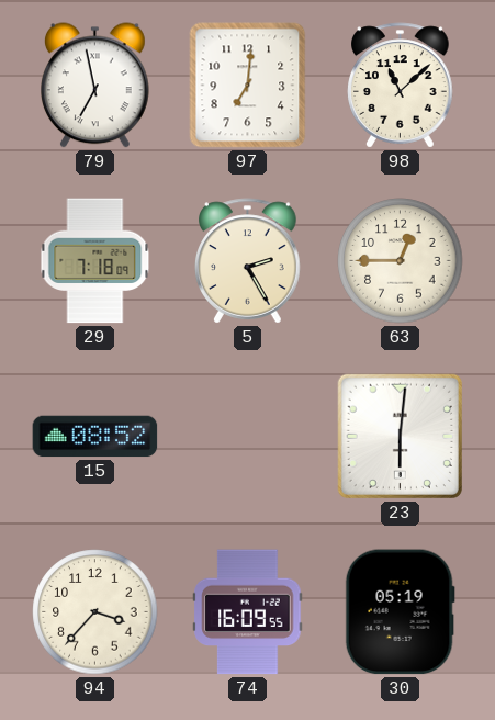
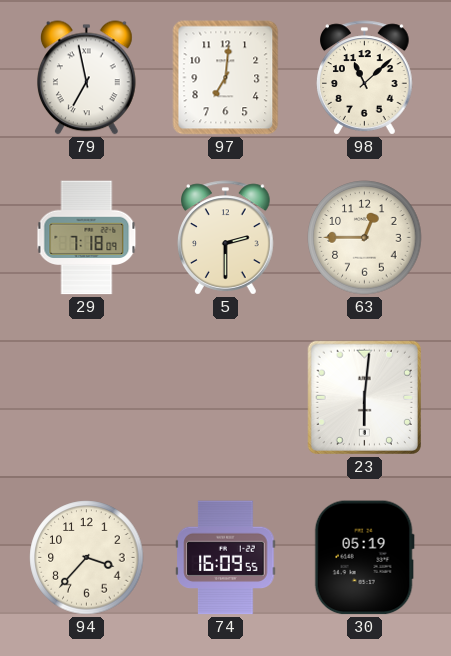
5: 2:25 -> 2:30 (226, 238)
15: 08:52 -> none (95, 437)
